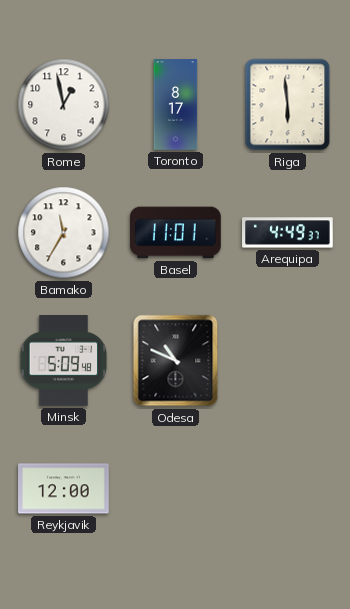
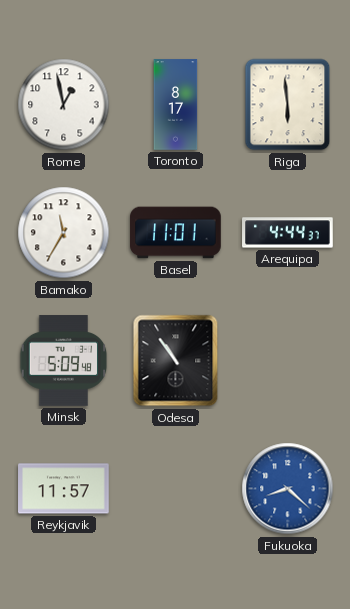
Arequipa: 4:49 -> 4:44 (288, 233)
Odesa: 10:49 -> 10:54 (176, 361)
Reykjavik: 12:00 -> 11:57 (64, 489)
Fukuoka: none -> 8:22 (288, 489)
